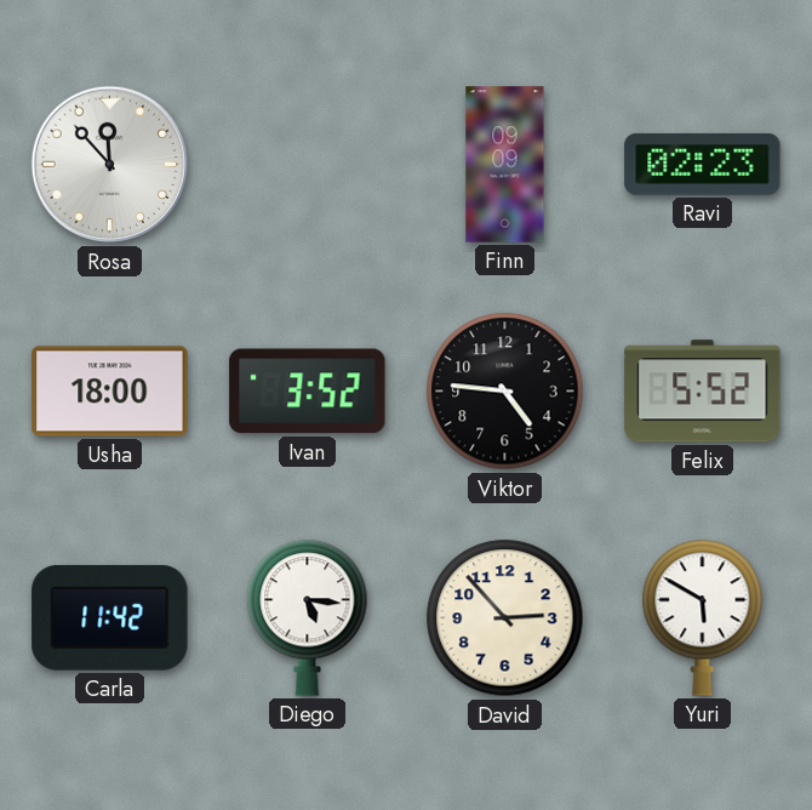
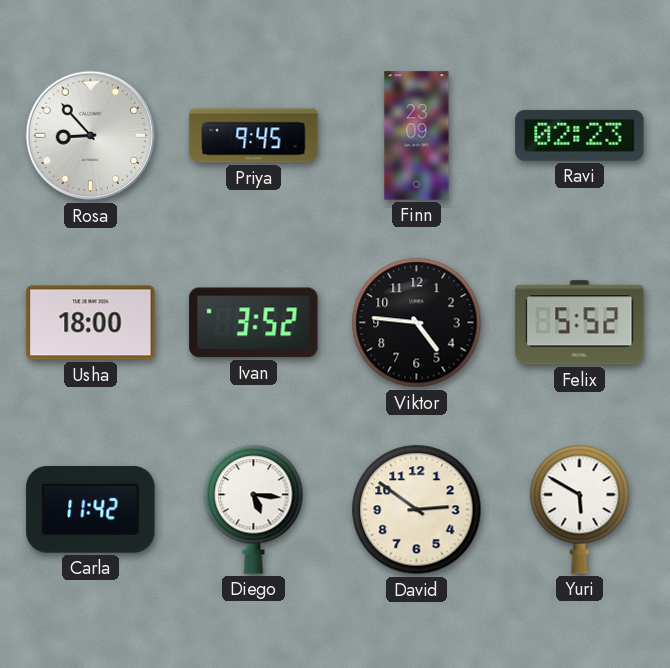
Rosa: 11:53 -> 8:53 (91, 136)
Priya: none -> 9:45 (254, 136)
Finn: 09:09 -> 23:09 (417, 136)
David: 2:53 -> 2:51 (417, 510)
